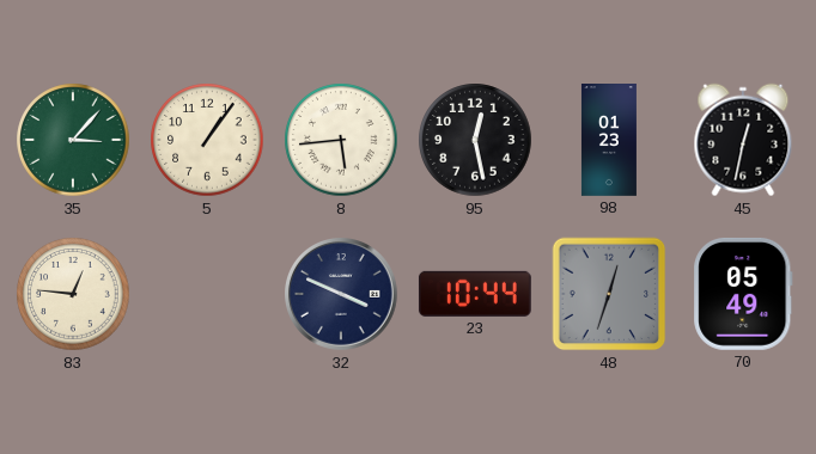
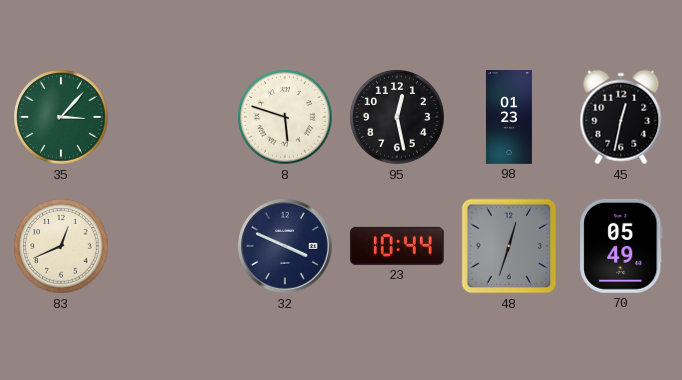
5: 1:06 -> none (207, 140)
8: 5:44 -> 5:48 (285, 117)
83: 12:46 -> 12:41 (61, 246)
